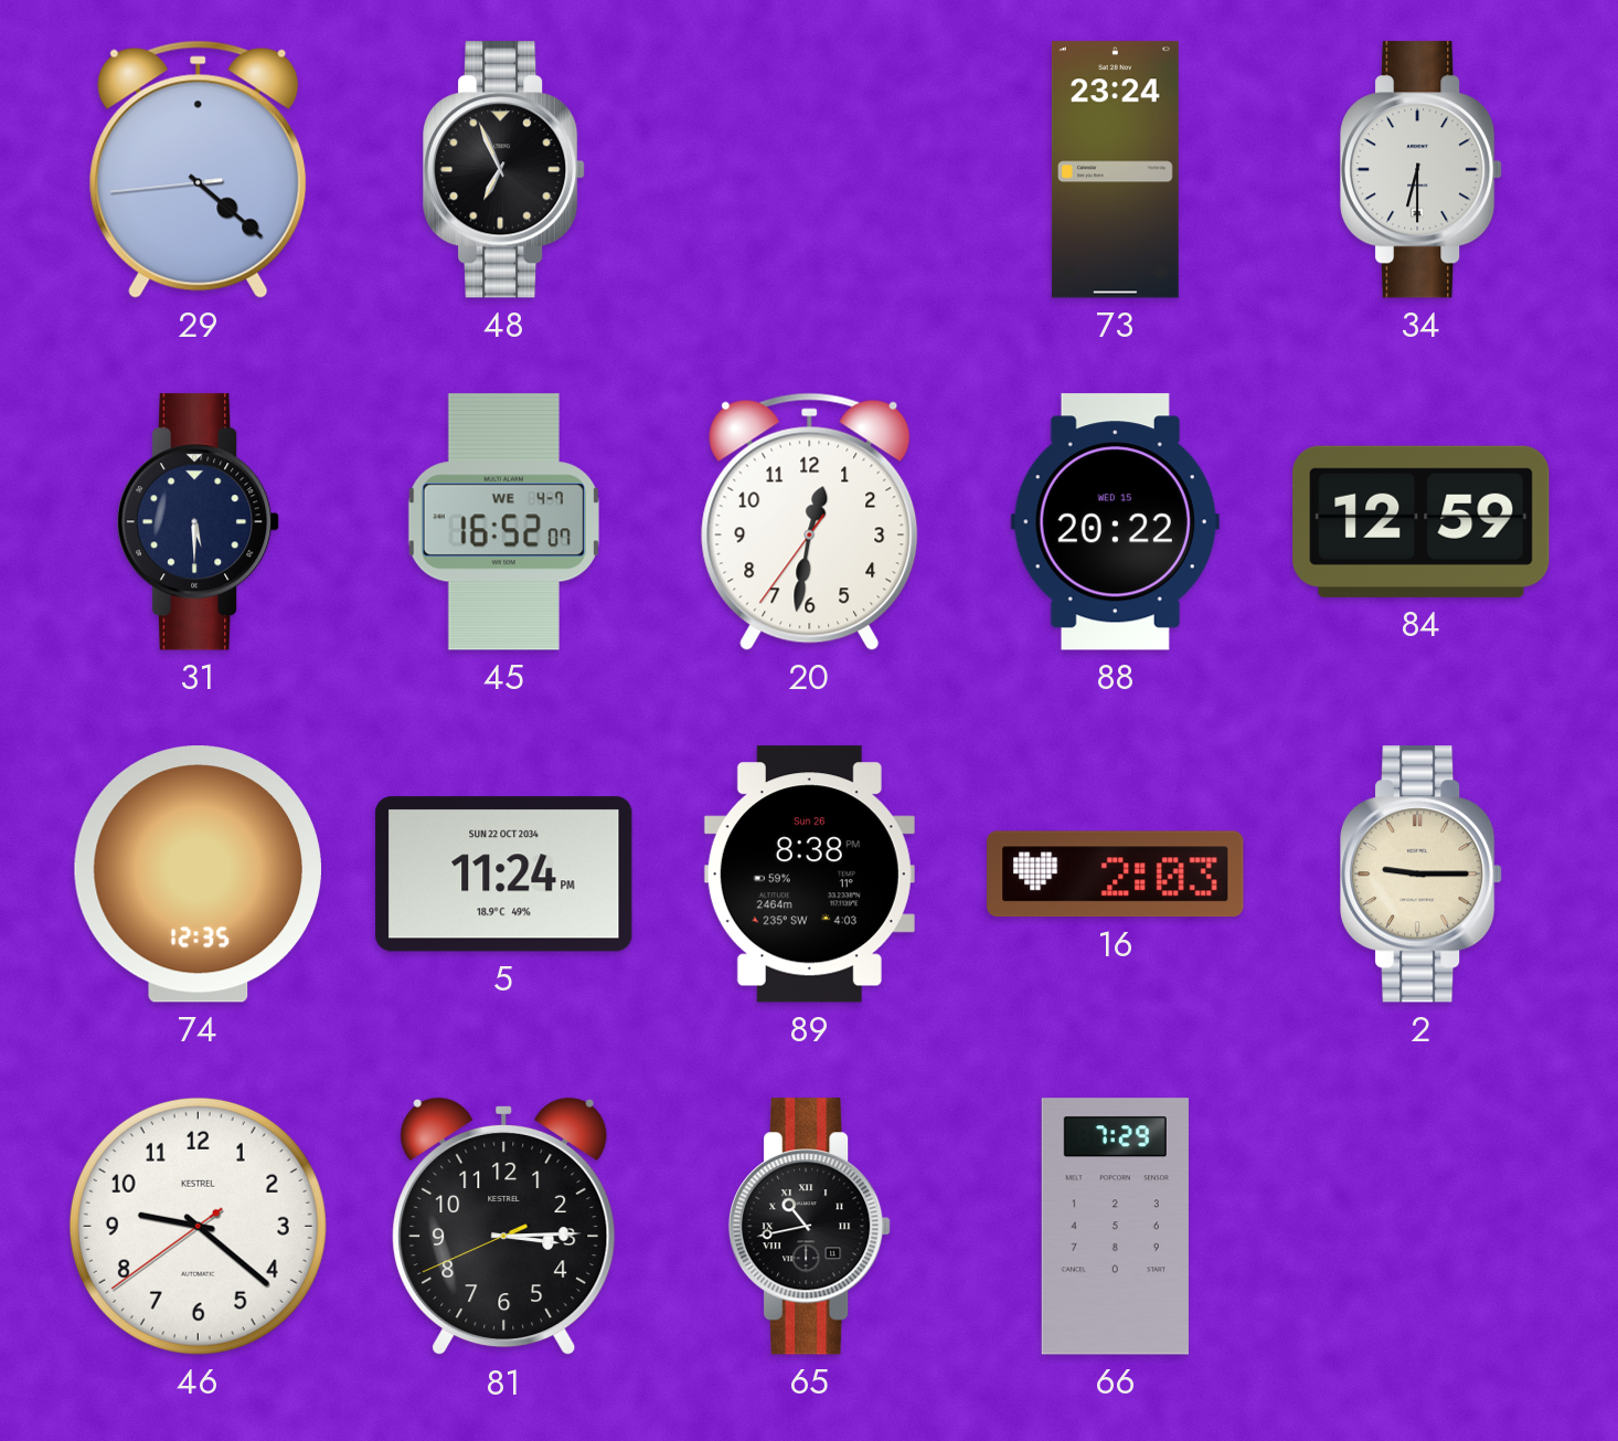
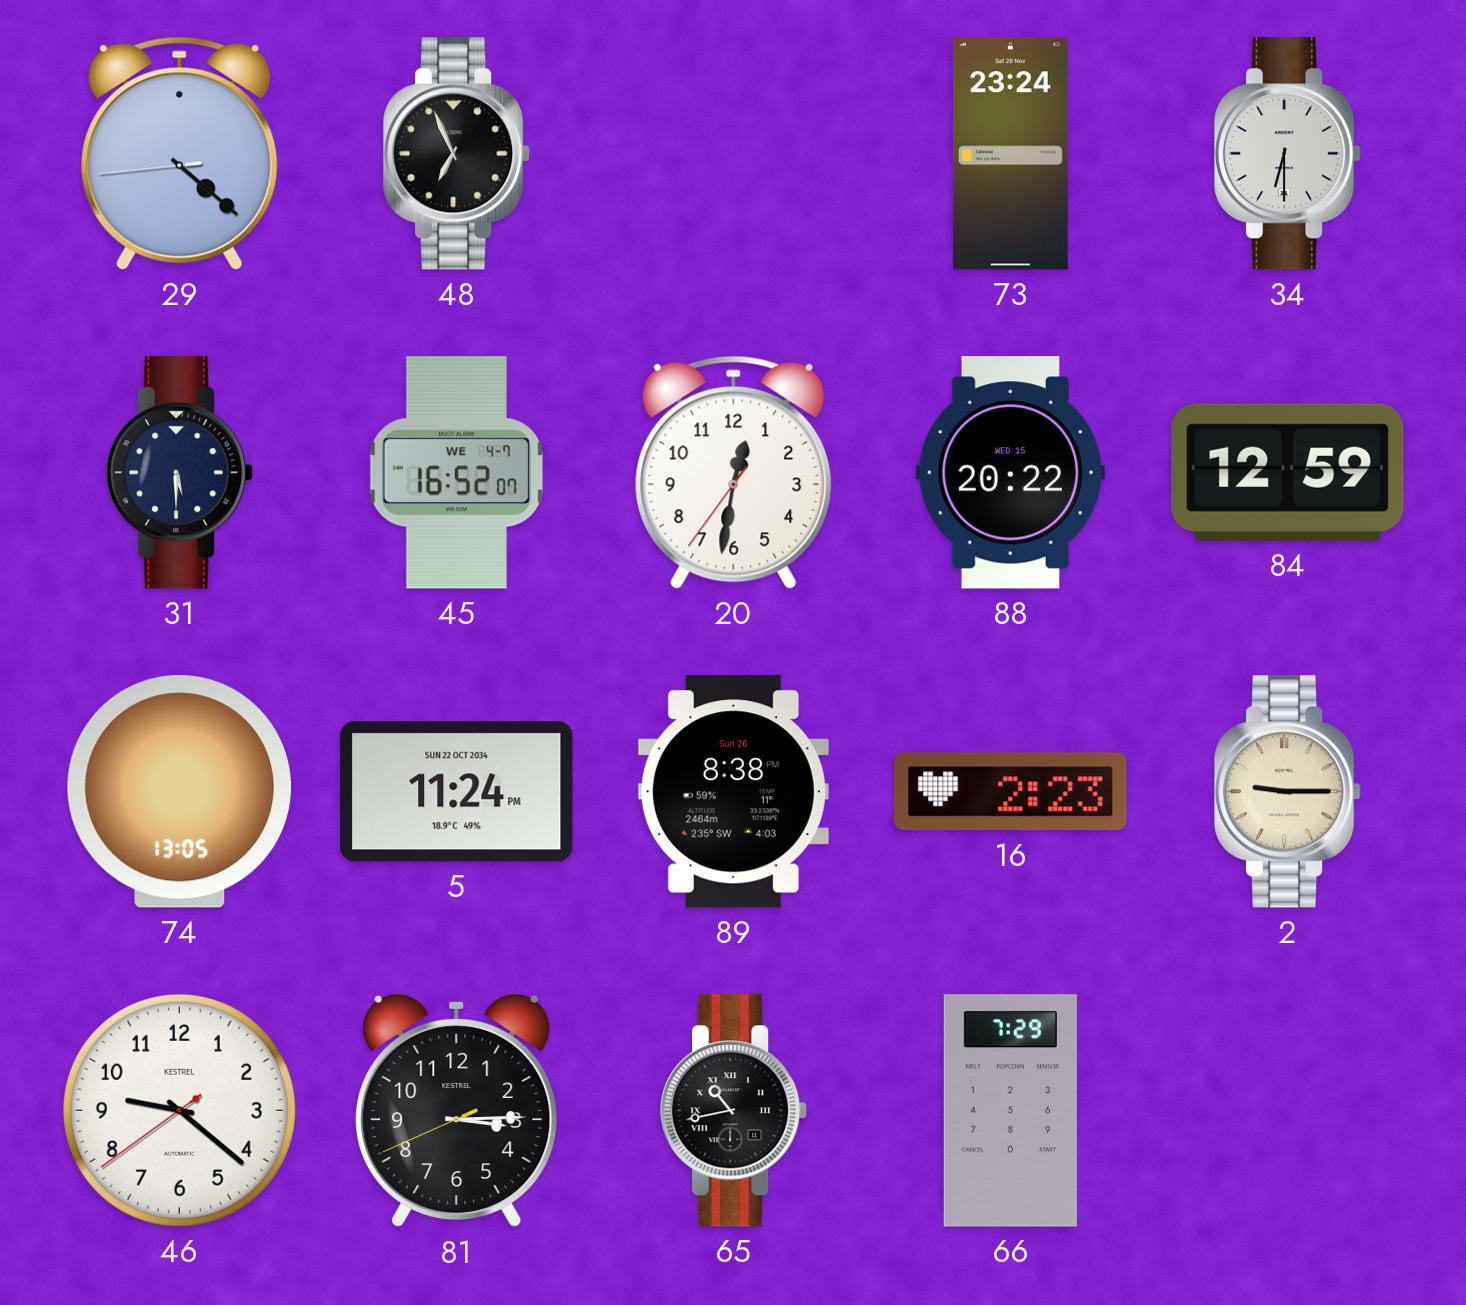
74: 12:35 -> 13:05 (179, 792)
16: 2:03 -> 2:23 (1011, 792)
